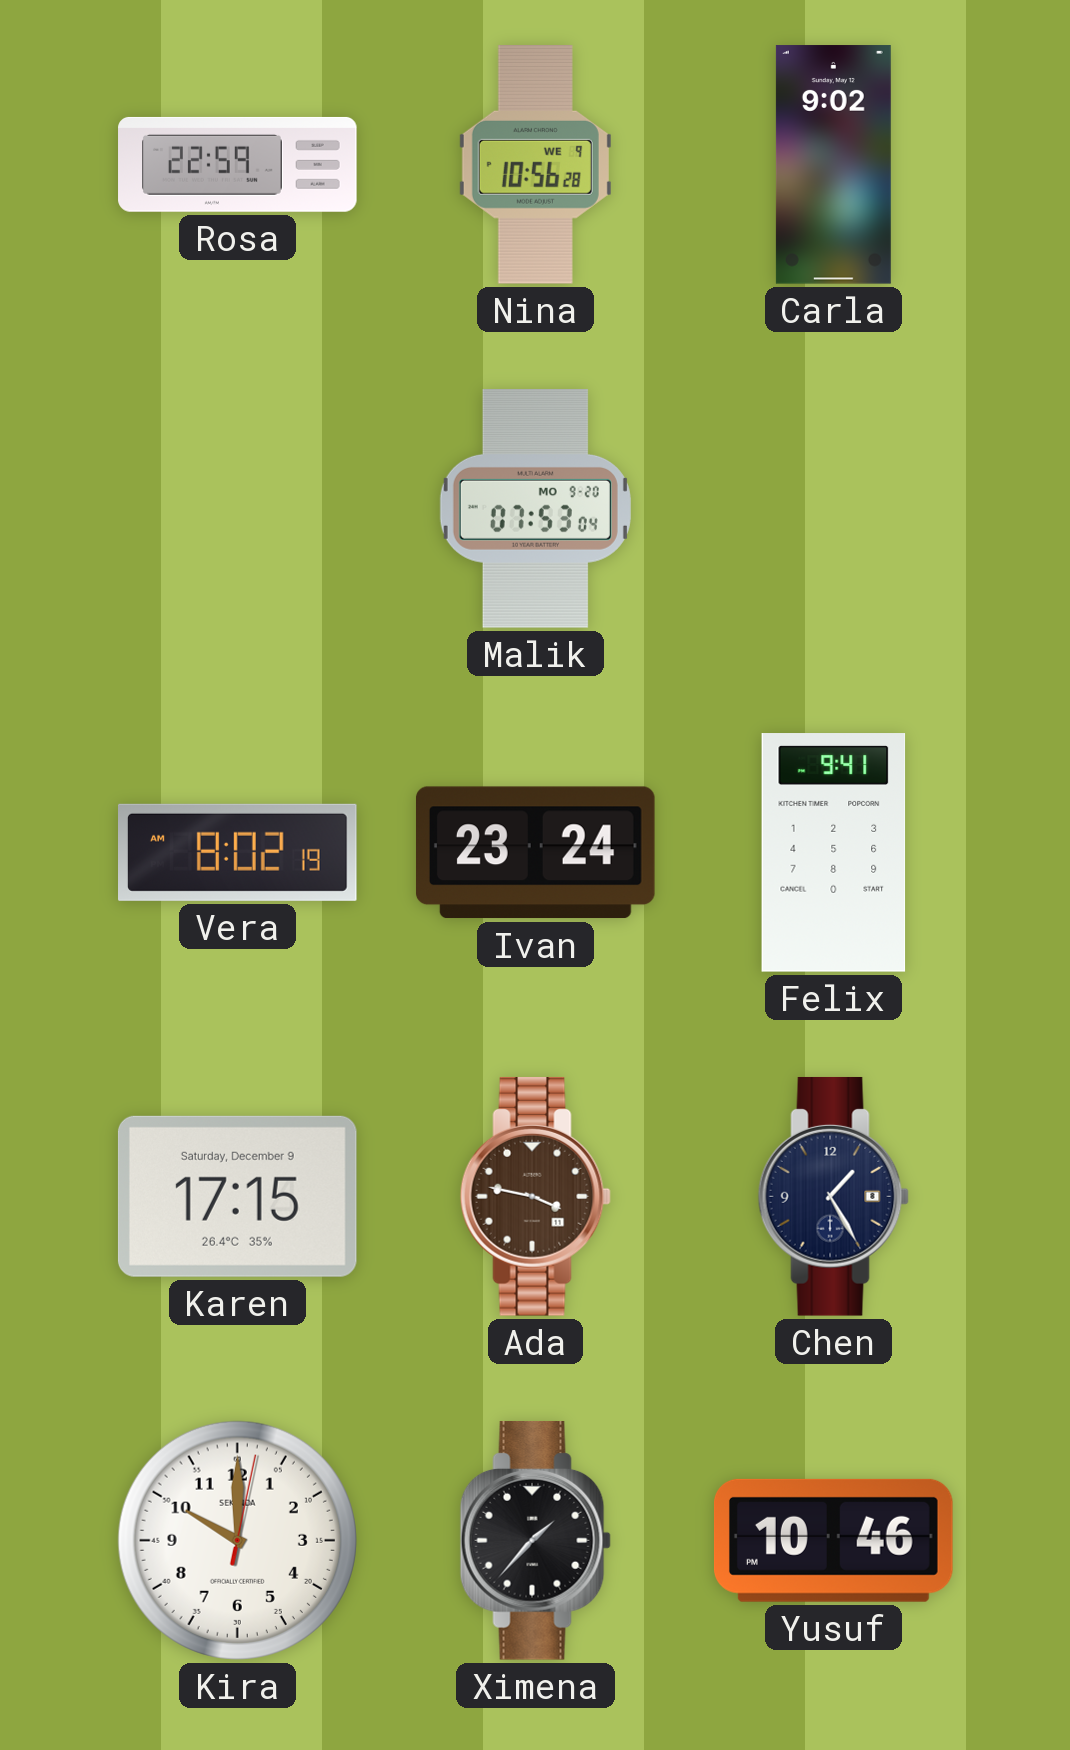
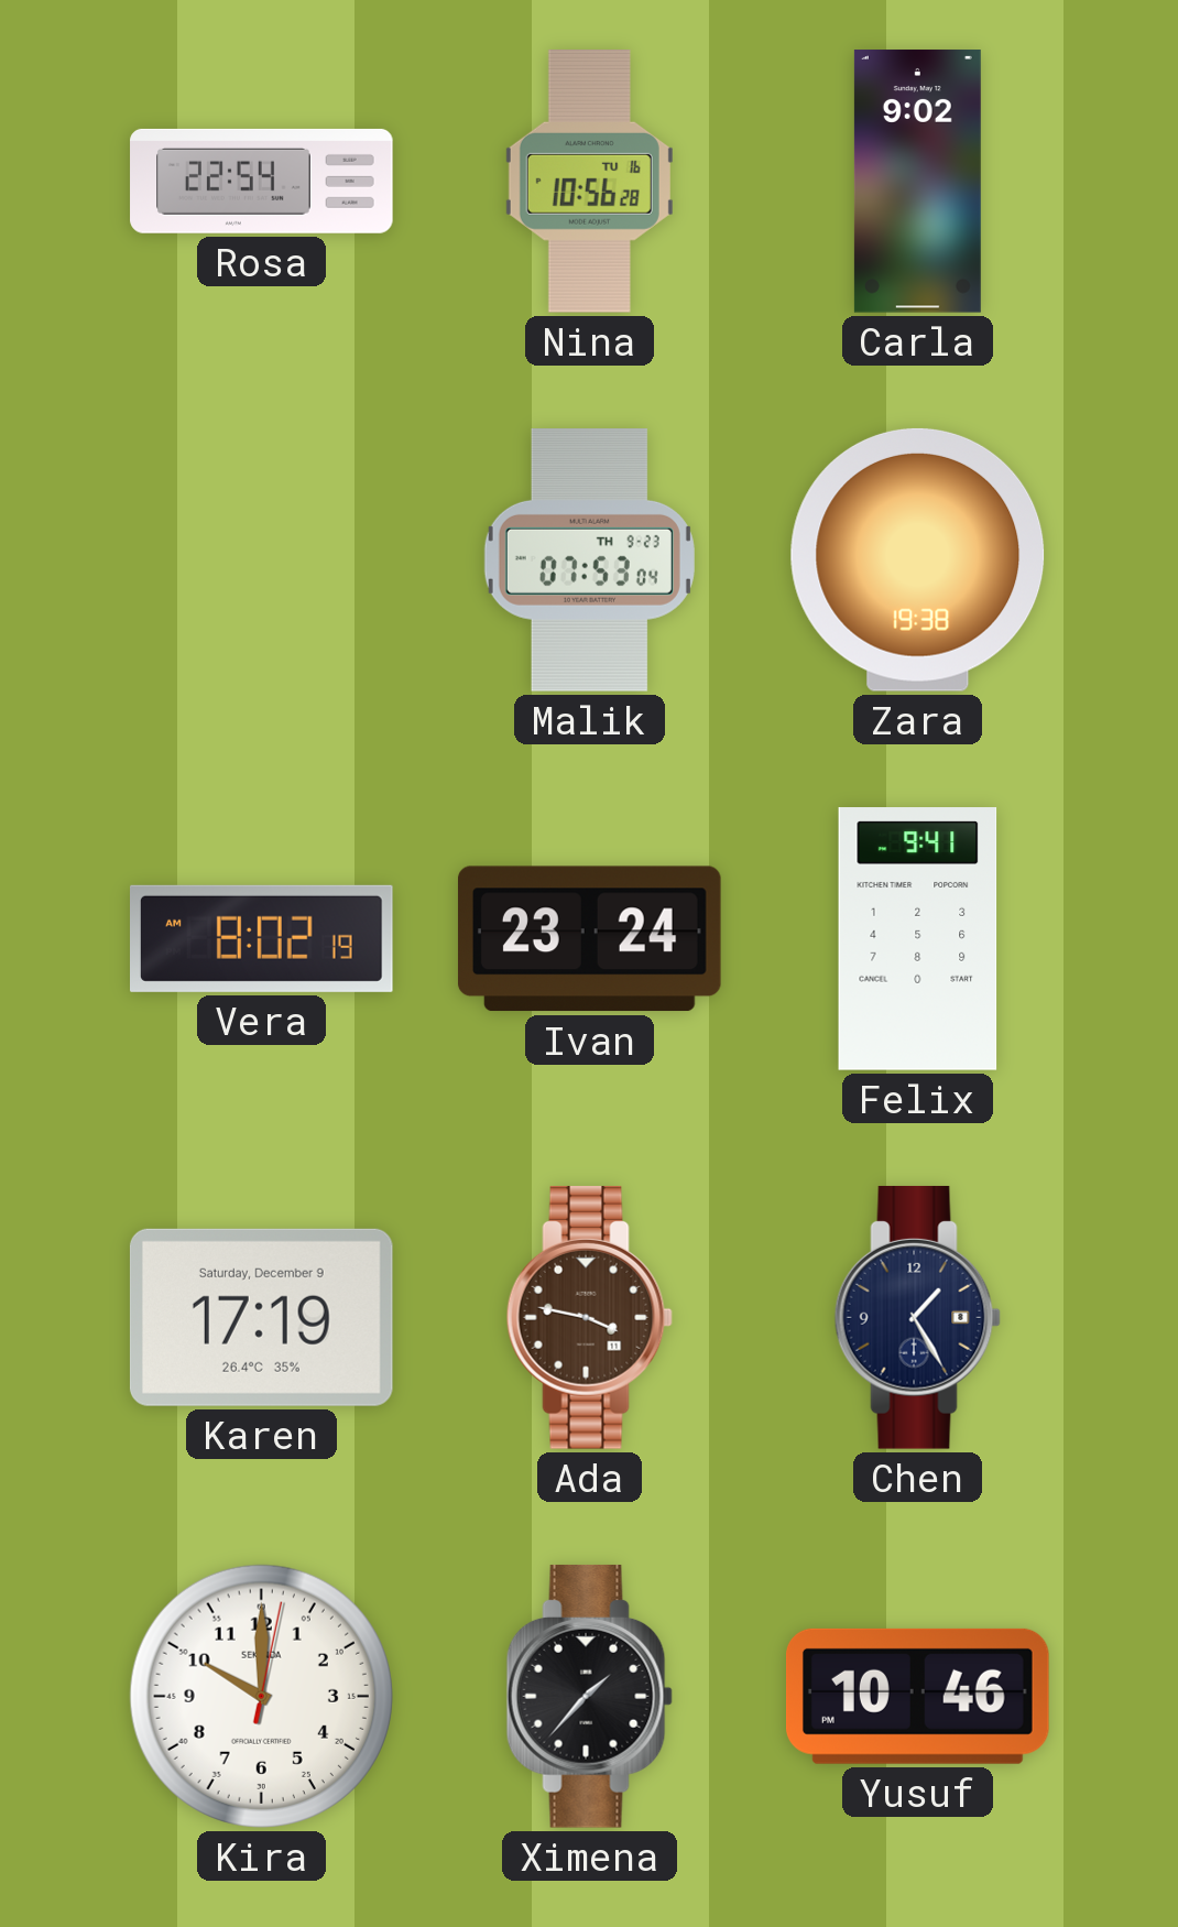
Rosa: 22:59 -> 22:54 (262, 181)
Nina date: WE 9 -> TU 16 (589, 182)
Malik date: MO 9-20 -> TH 9-23 (589, 560)
Zara: none -> 19:38 (918, 559)
Karen: 17:15 -> 17:19 (261, 1317)
